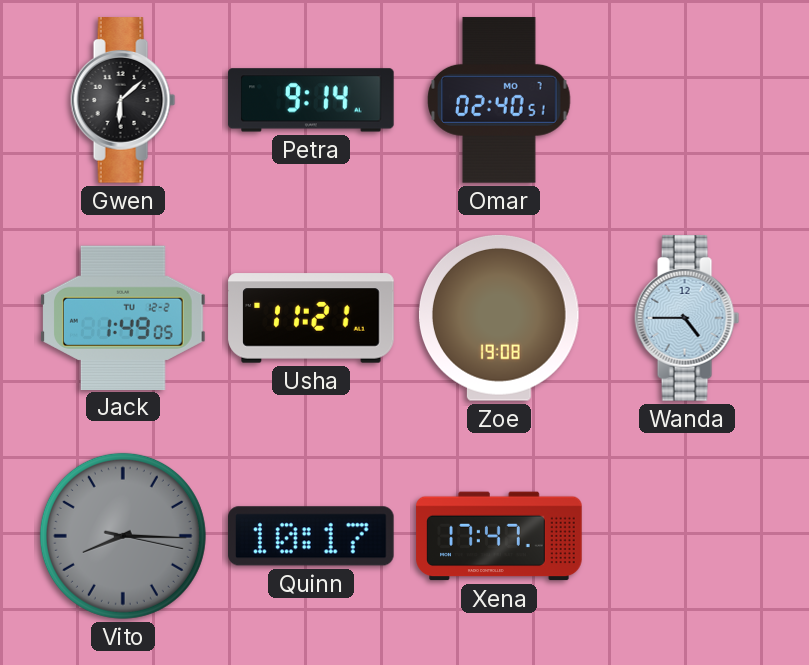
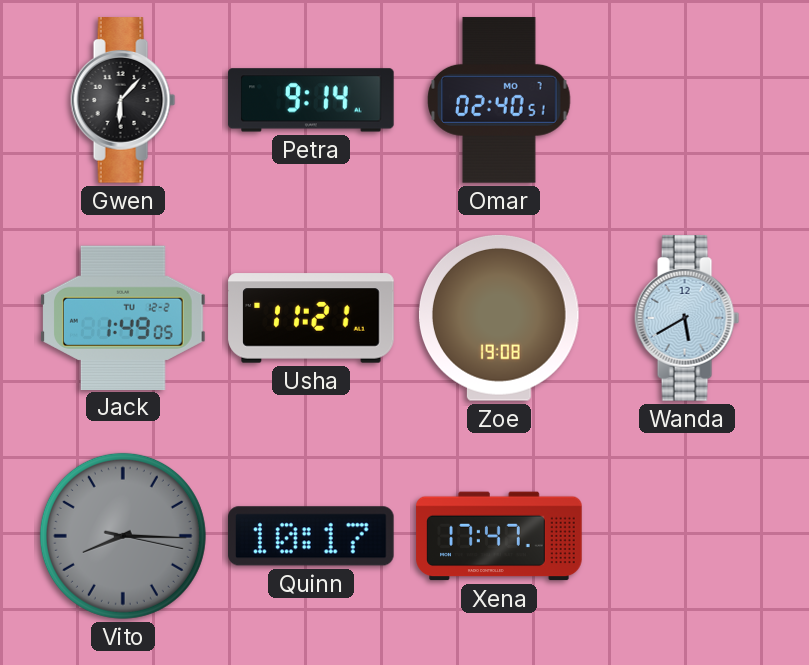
Gwen: 6:08 -> 6:07 (123, 100)
Wanda: 4:45 -> 5:40 (687, 318)
